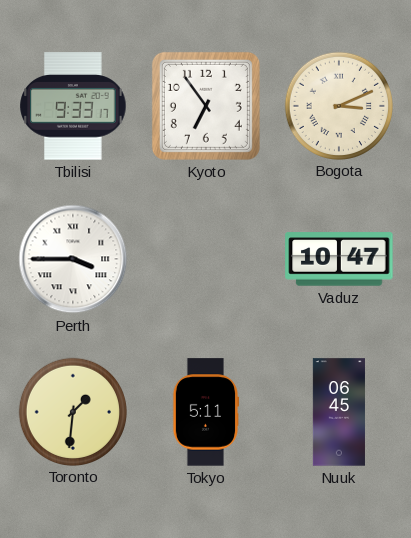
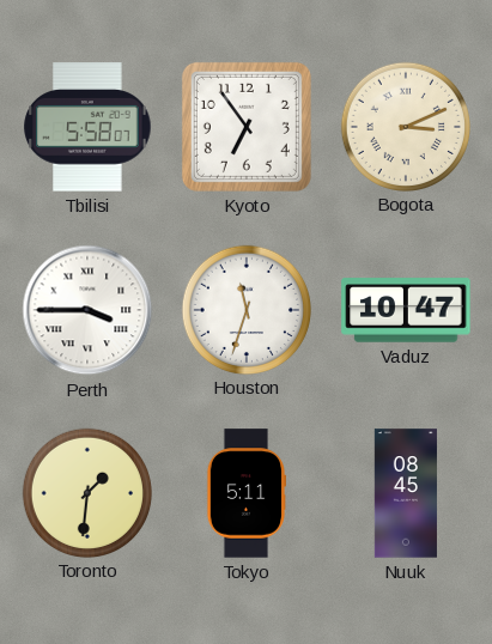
Tbilisi: 9:33 -> 5:58 (87, 127)
Houston: none -> 11:33 (245, 309)
Nuuk: 06:45 -> 08:45 (406, 493)
